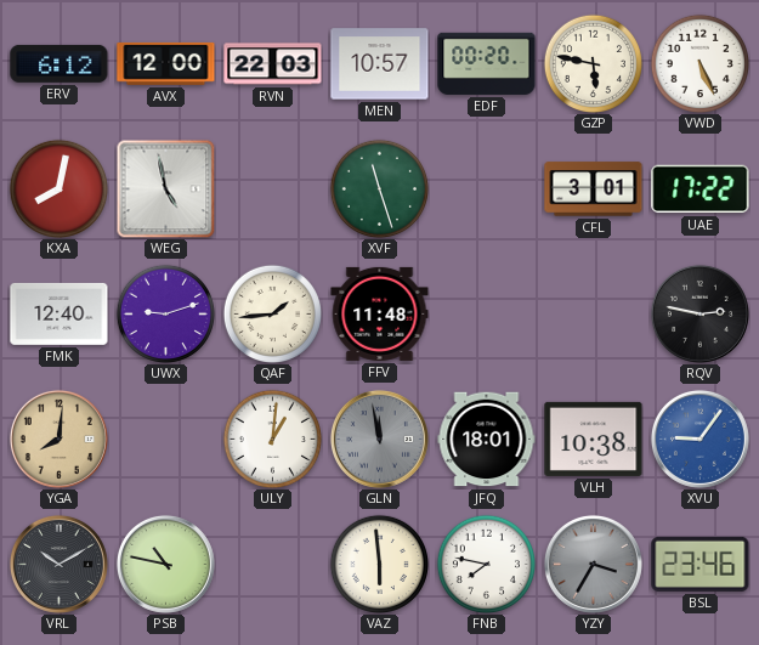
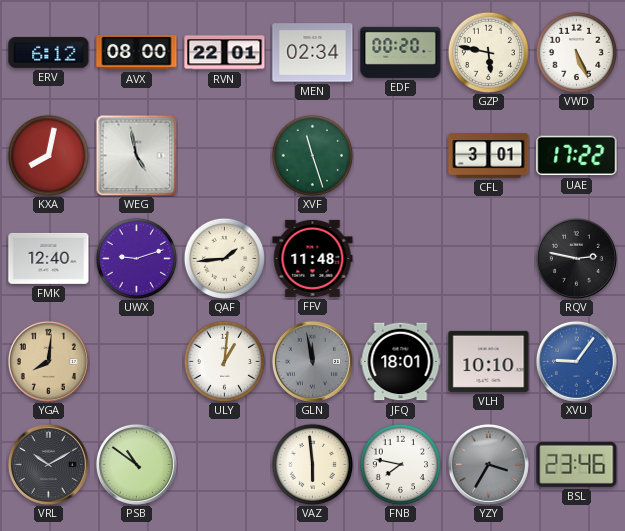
AVX: 12:00 -> 08:00 (137, 53)
RVN: 22:03 -> 22:01 (225, 53)
MEN: 10:57 -> 02:34 (313, 53)
VLH: 10:38 -> 10:10 (489, 361)
PSB: 10:47 -> 10:51 (136, 464)
